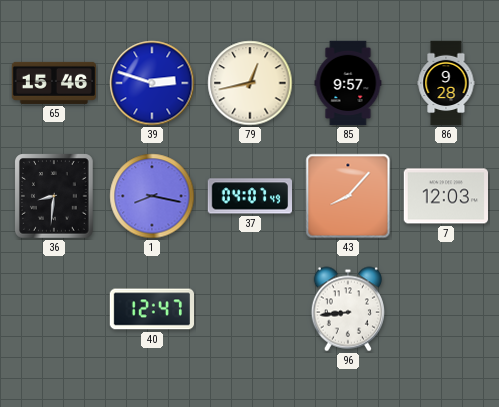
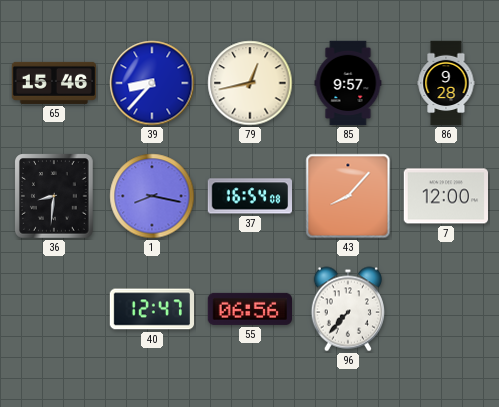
39: 2:48 -> 8:37 (152, 83)
37: 04:07 -> 16:54 (249, 196)
7: 12:03 -> 12:00 (445, 196)
55: none -> 06:56 (249, 309)
96: 8:44 -> 7:37 (347, 309)
